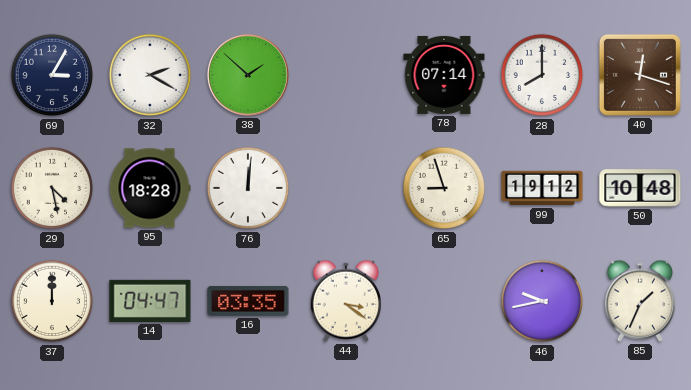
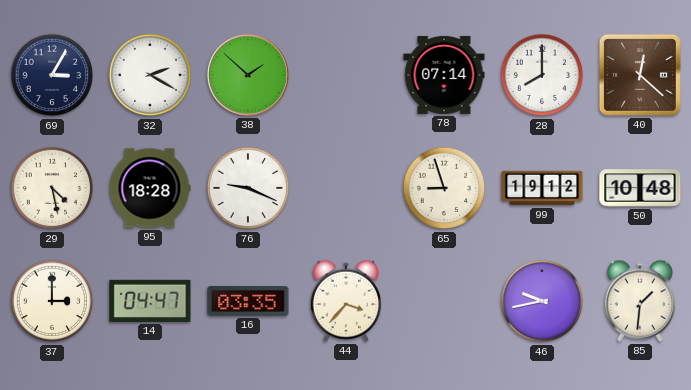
40: 12:18 -> 12:22 (640, 75)
76: 12:01 -> 9:19 (248, 188)
37: 12:00 -> 3:00 (52, 301)
44: 3:21 -> 3:37 (345, 301)
85: 1:34 -> 1:31 (639, 301)
